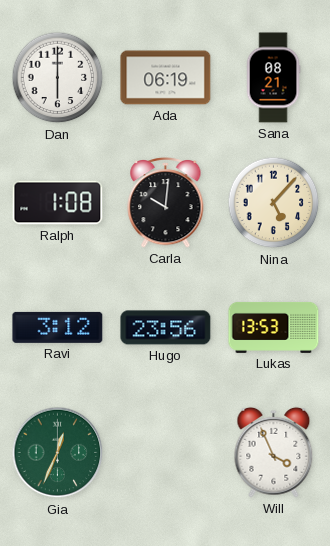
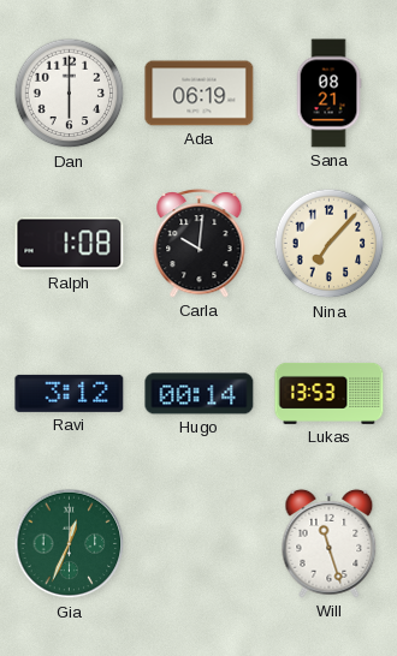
Nina: 5:07 -> 7:07 (330, 244)
Hugo: 23:56 -> 00:14 (200, 394)
Will: 3:56 -> 11:27 (330, 543)
